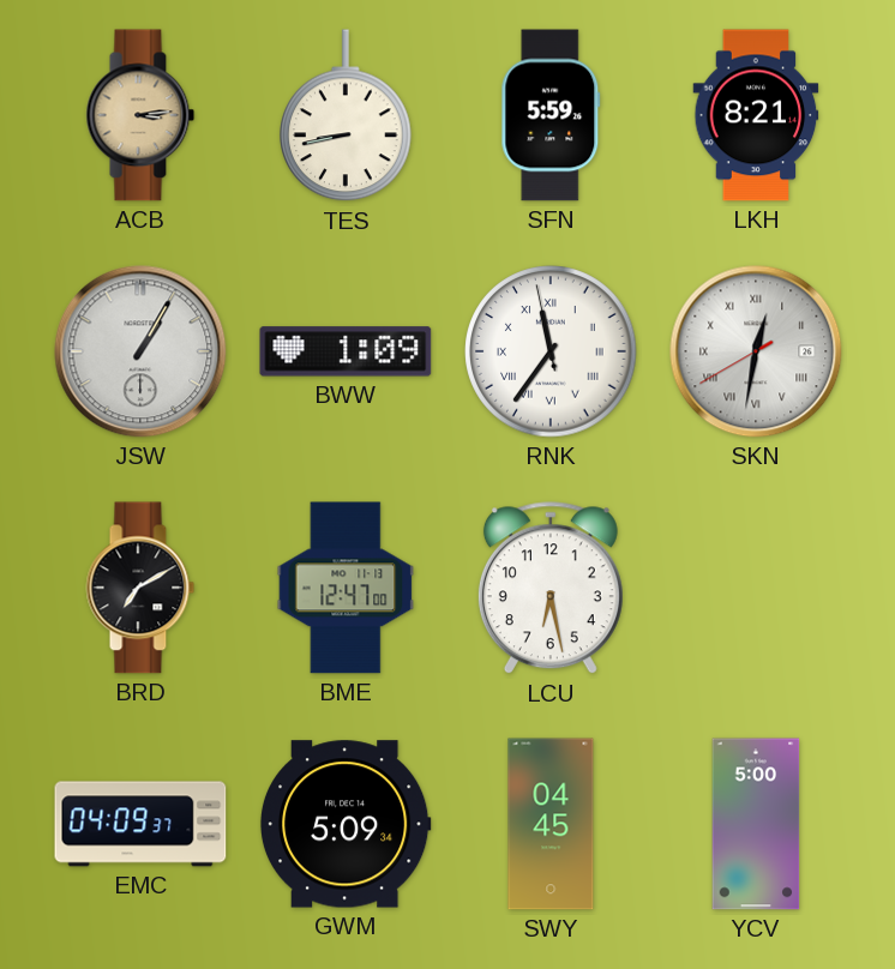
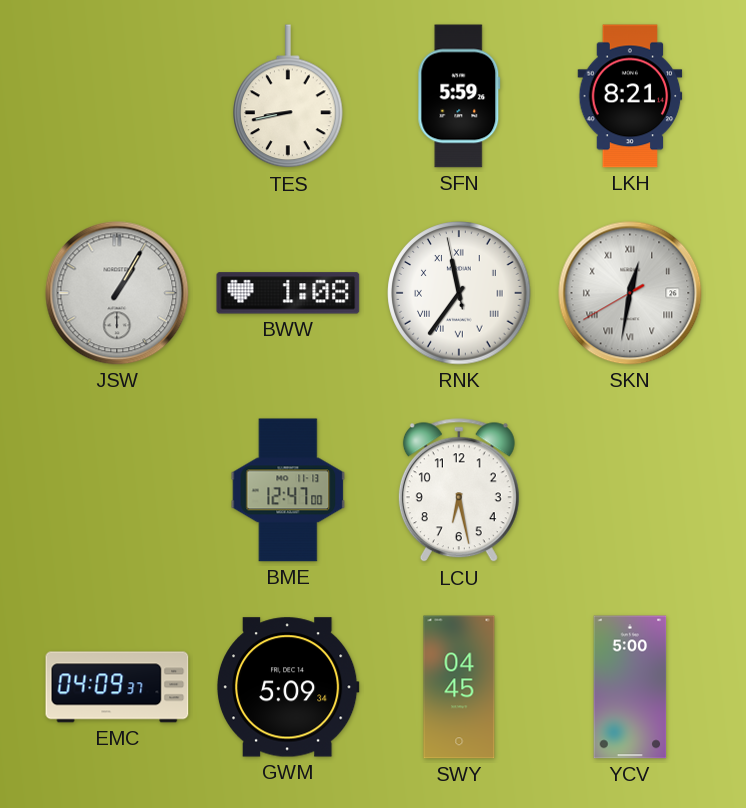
ACB: 3:14 -> none (140, 115)
BWW: 1:09 -> 1:08 (288, 293)
BRD: 7:10 -> none (140, 588)
